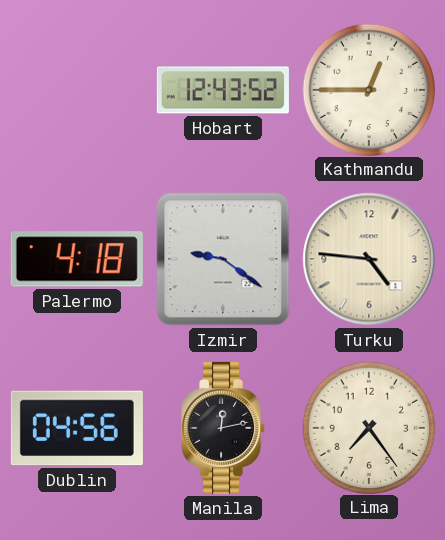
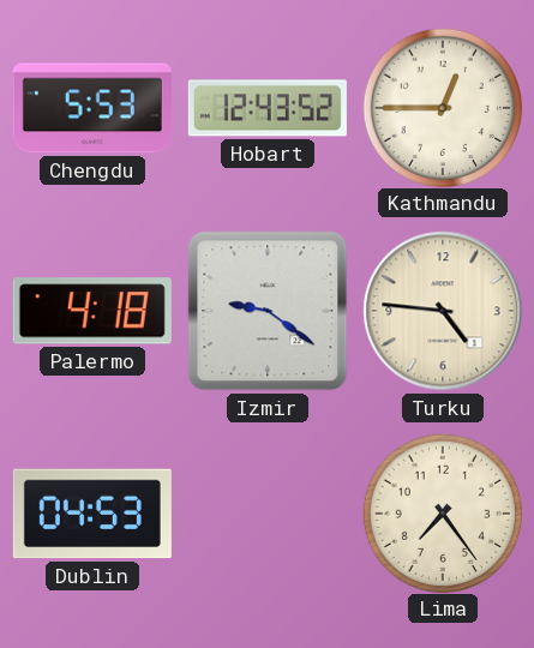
Chengdu: none -> 5:53 (92, 108)
Dublin: 04:56 -> 04:53 (92, 514)
Manila: 12:13 -> none (224, 428)
